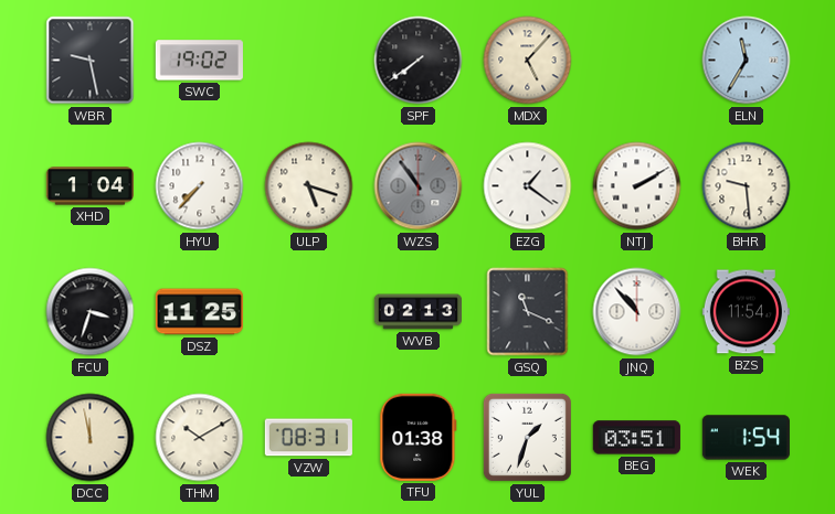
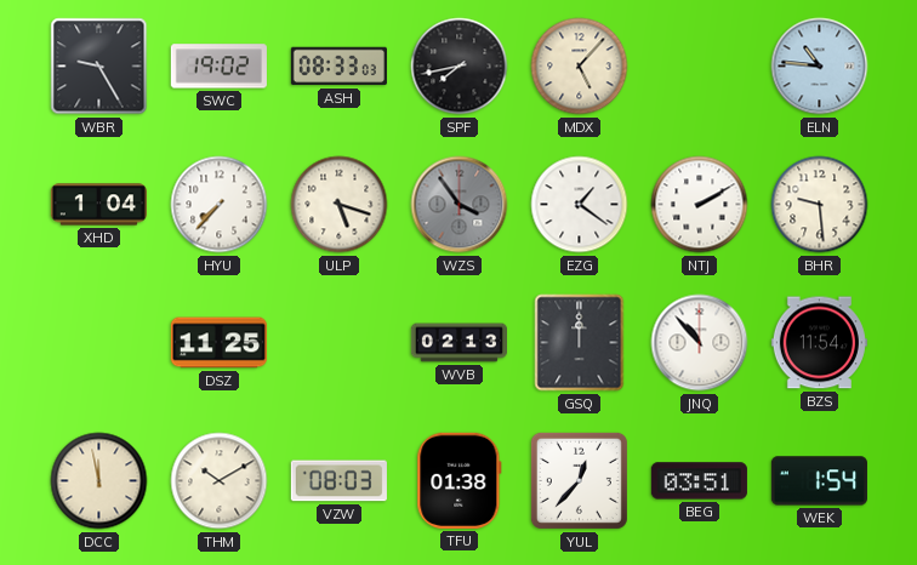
WBR: 9:28 -> 9:25 (99, 67)
ASH: none -> 08:33 (338, 67)
SPF: 7:39 -> 7:43 (460, 67)
ELN: 11:35 -> 10:46 (820, 67)
WZS: 10:54 -> 3:54 (460, 205)
FCU: 3:33 -> none (91, 312)
GSQ: 11:19 -> 12:00 (580, 343)
VZW: 08:31 -> 08:03 (338, 481)
YUL: 1:33 -> 12:37 (579, 480)
